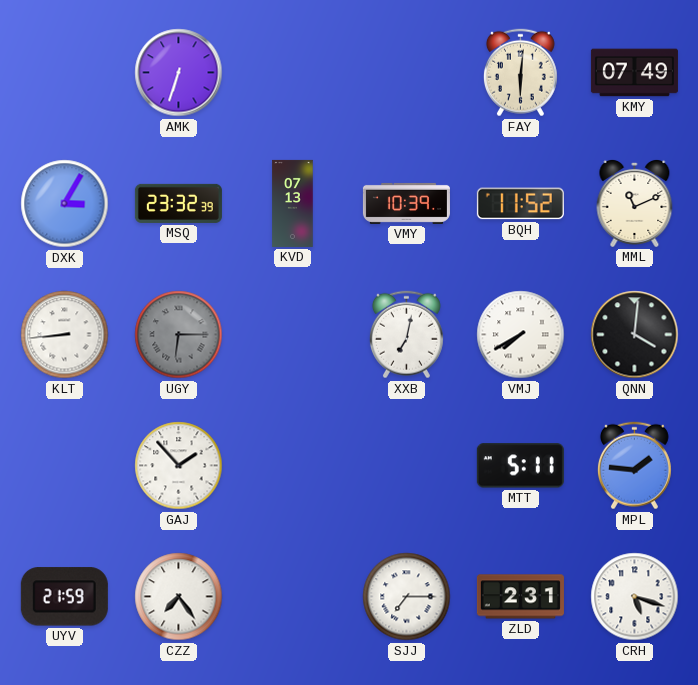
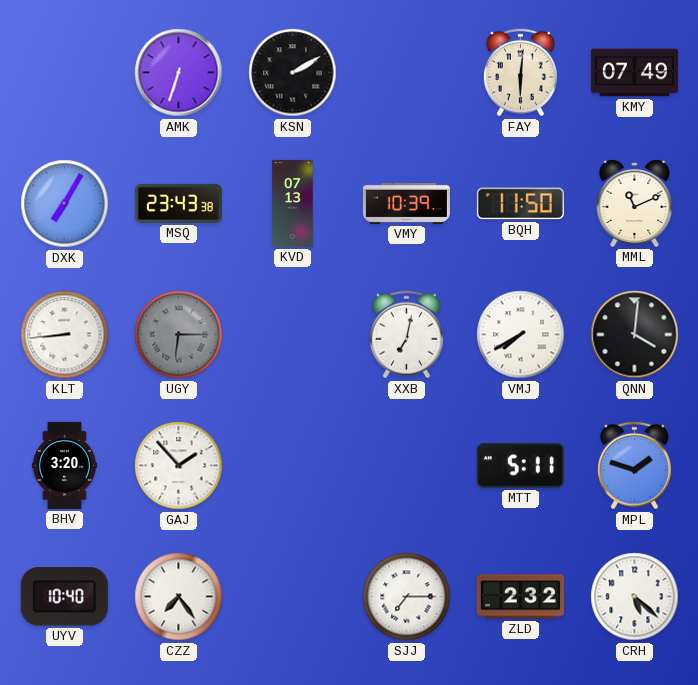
KSN: none -> 2:10 (293, 73)
DXK: 3:05 -> 7:05 (65, 204)
MSQ: 23:32 -> 23:43 (178, 203)
BQH: 11:52 -> 11:50 (520, 204)
BHV: none -> 3:20 (64, 465)
MPL: 1:46 -> 1:48 (634, 466)
UYV: 21:59 -> 10:40 (64, 597)
ZLD: 2:31 -> 2:32 (520, 597)
CRH: 5:18 -> 5:22 (635, 597)
